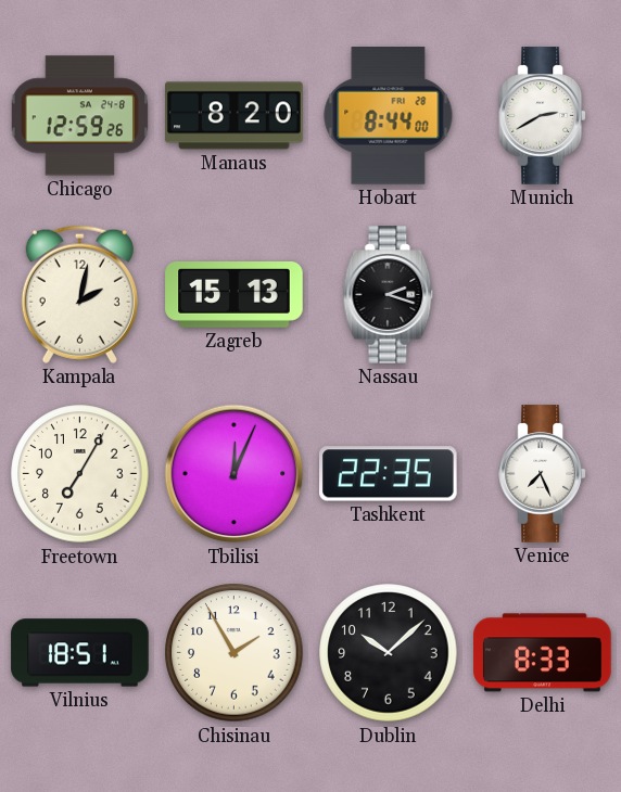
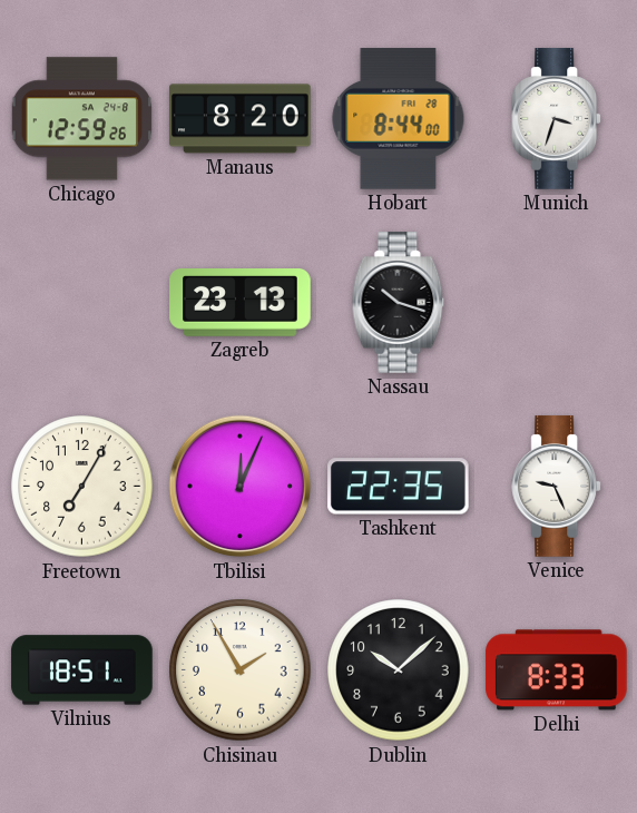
Munich: 2:40 -> 3:33 (557, 119)
Kampala: 2:02 -> none (79, 294)
Zagreb: 15:13 -> 23:13 (241, 303)
Nassau: 2:18 -> 10:18 (399, 303)
Venice: 7:26 -> 9:26 (557, 487)
